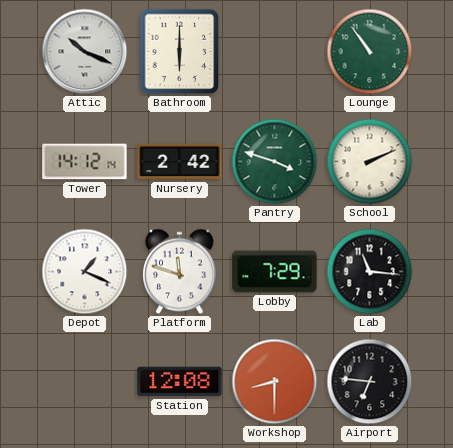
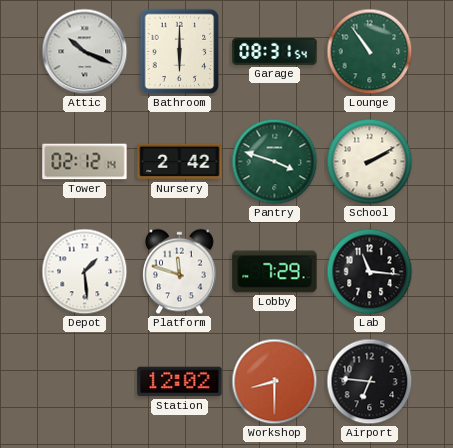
Garage: none -> 08:31 (275, 51)
Tower: 14:12 -> 02:12 (85, 162)
School: 2:11 -> 2:10 (370, 162)
Depot: 1:19 -> 1:29 (85, 272)
Station: 12:08 -> 12:02 (180, 382)
